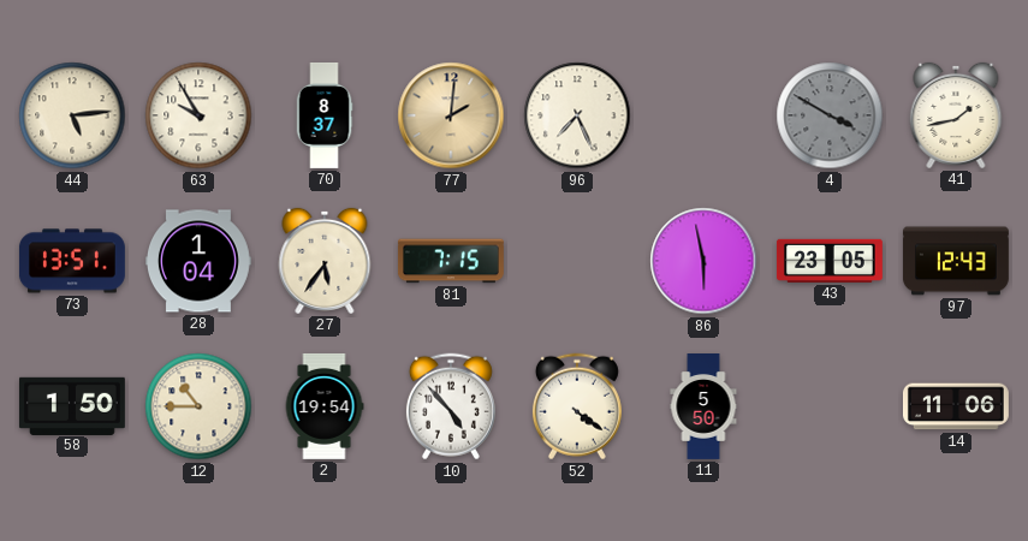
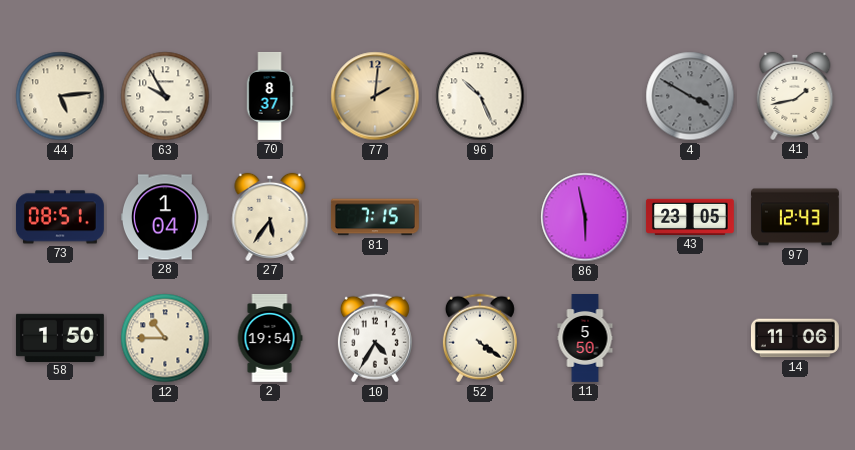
96: 7:26 -> 10:26 (480, 96)
73: 13:51 -> 08:51 (60, 217)
10: 4:53 -> 4:35 (375, 338)
